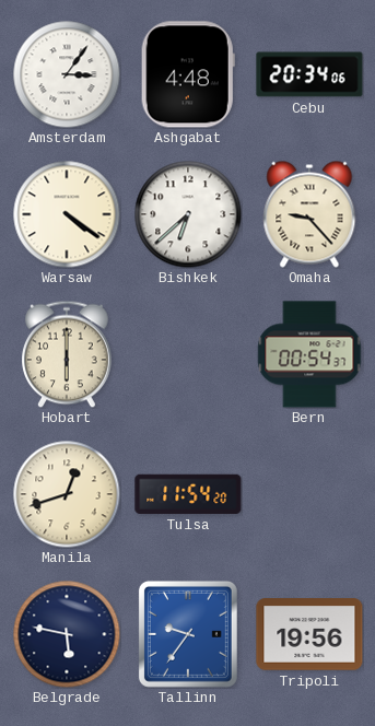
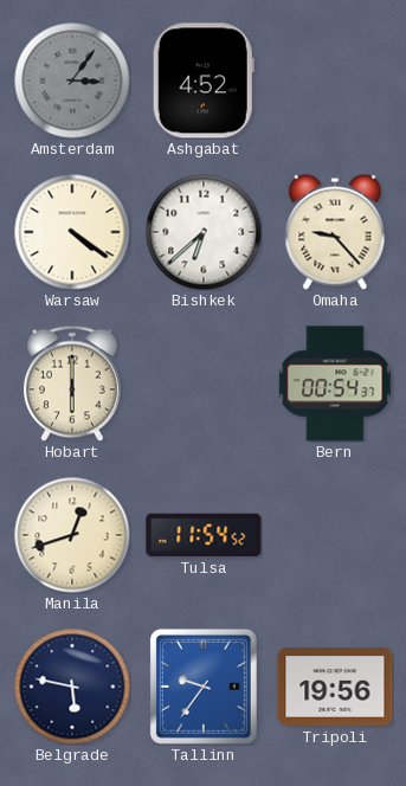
Amsterdam dial: white -> grey (72, 80)
Ashgabat: 4:48 -> 4:52 (204, 80)
Cebu: 20:34 -> none (309, 74)
Tulsa: 11:54:20 -> 11:54:52 (204, 535)
